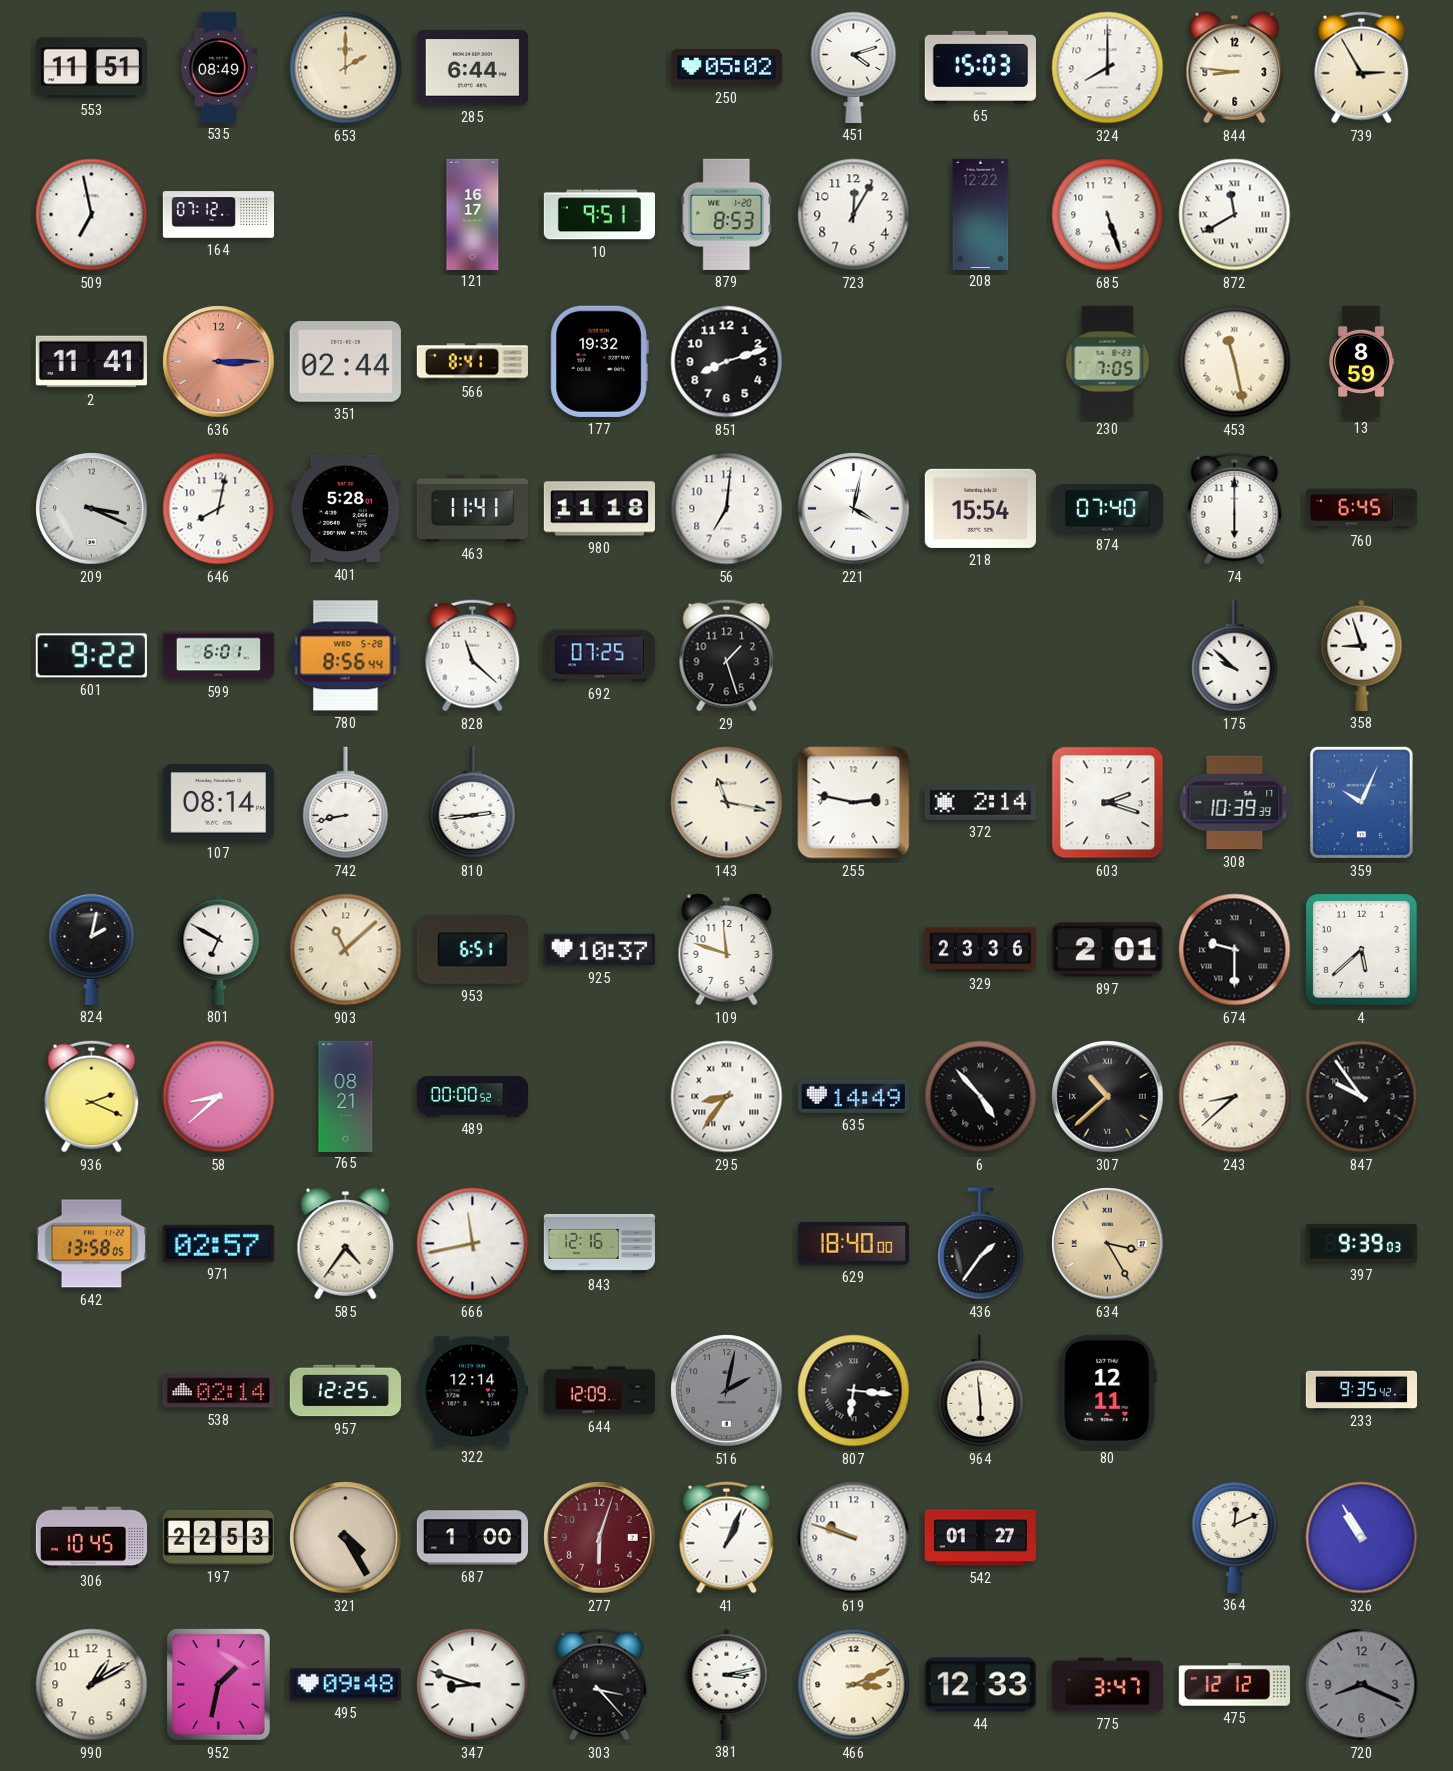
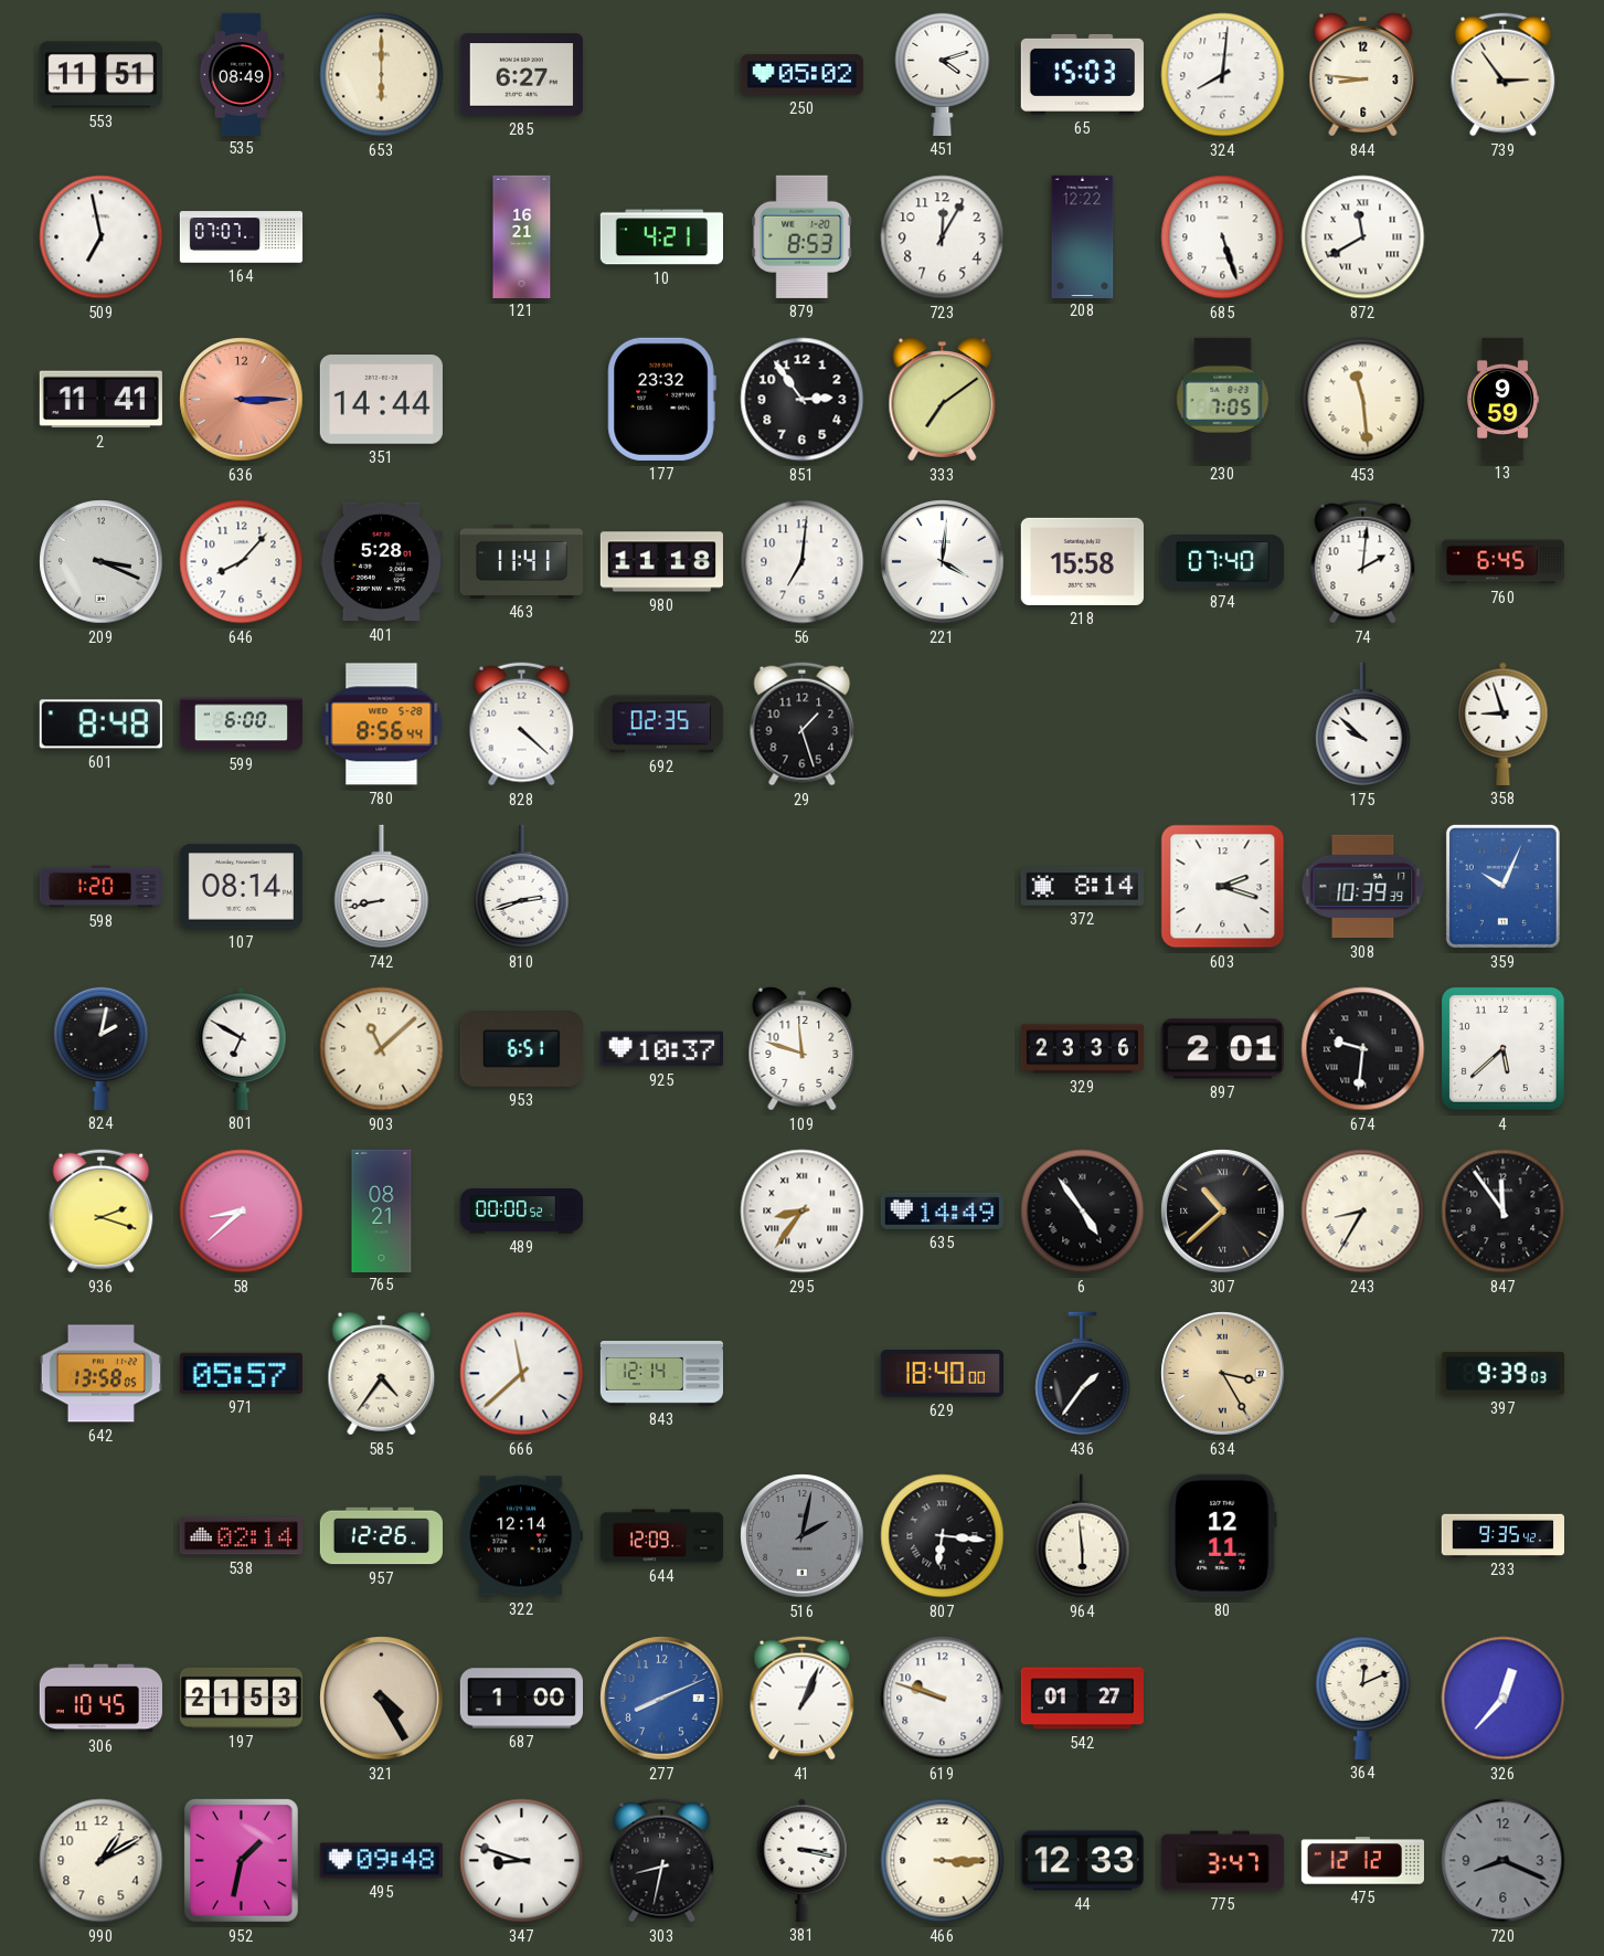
653: 2:00 -> 6:00 (382, 75)
285: 6:44 -> 6:27 (521, 75)
324: 8:00 -> 8:01 (1223, 75)
739: 2:55 -> 2:54 (1504, 75)
164: 07:12 -> 07:07 (242, 237)
121: 16:17 -> 16:21 (522, 236)
10: 9:51 -> 4:21 (661, 237)
351: 02:44 -> 14:44 (381, 400)
566: 8:41 -> none (472, 362)
177: 19:32 -> 23:32 (661, 399)
851: 8:12 -> 2:54 (803, 400)
333: none -> 7:09 (943, 400)
453: 11:28 -> 11:29 (1363, 400)
13: 8:59 -> 9:59 (1502, 399)
646: 8:02 -> 8:07 (242, 562)
221: 4:02 -> 4:01 (943, 562)
218: 15:54 -> 15:58 (1082, 561)
74: 6:00 -> 2:01 (1363, 562)
601: 9:22 -> 8:48 (100, 725)
599: 6:01 -> 6:00 (241, 725)
828: 11:22 -> 4:22 (522, 725)
692: 07:25 -> 02:35 (661, 725)
598: none -> 1:20 (100, 887)
810: 2:44 -> 2:42 (522, 887)
143: 11:17 -> none (727, 803)
255: 2:47 -> none (854, 803)
372: 2:14 -> 8:14 (1082, 887)
674: 9:30 -> 9:31 (1363, 1049)
936: 2:19 -> 2:18 (102, 1212)
6: 4:53 -> 4:54 (1083, 1212)
243: 8:38 -> 8:35 (1363, 1212)
847: 9:54 -> 11:54 (1504, 1212)
971: 02:57 -> 05:57 (241, 1373)
666: 11:43 -> 11:38 (522, 1374)
843: 12:16 -> 12:14 (661, 1373)
957: 12:25 -> 12:26 (381, 1536)
197: 22:53 -> 21:53 (241, 1698)
277: 6:03 -> 8:11 (662, 1699)
277 dial: burgundy -> blue (662, 1699)
326: 10:55 -> 12:37 (1504, 1699)
303: 3:23 -> 8:32 (662, 1861)
381: 3:13 -> 3:17 (803, 1860)
466: 3:11 -> 3:15 (943, 1861)
